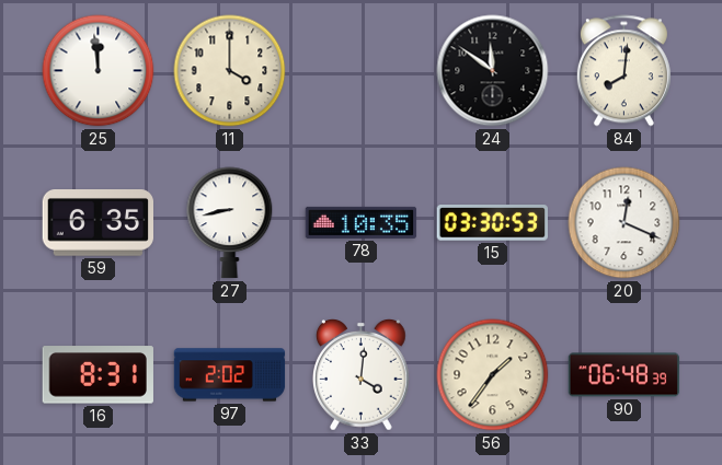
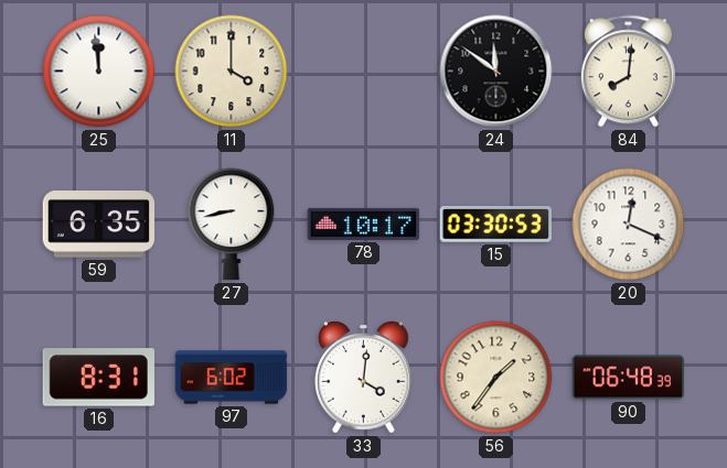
78: 10:35 -> 10:17 (364, 224)
97: 2:02 -> 6:02 (232, 378)
